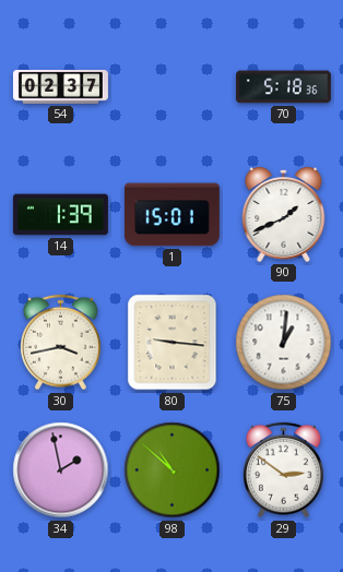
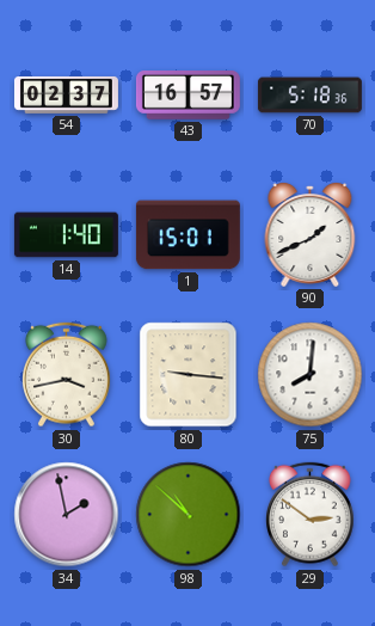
43: none -> 16:57 (187, 96)
14: 1:39 -> 1:40 (66, 235)
75: 1:01 -> 8:01 (311, 375)
